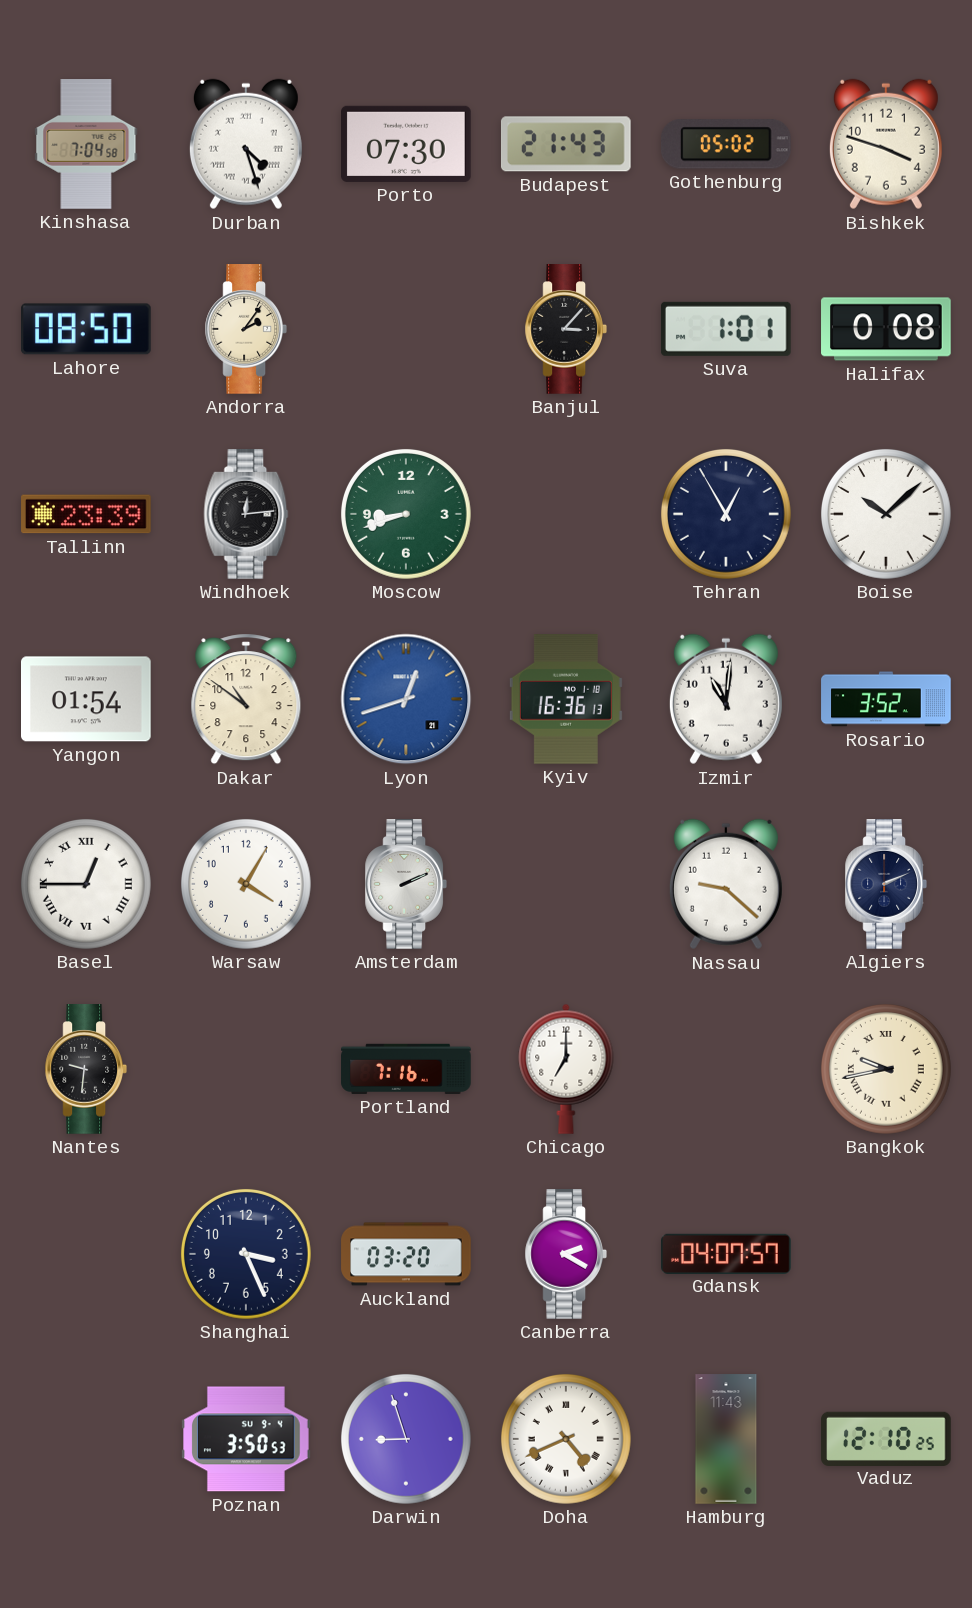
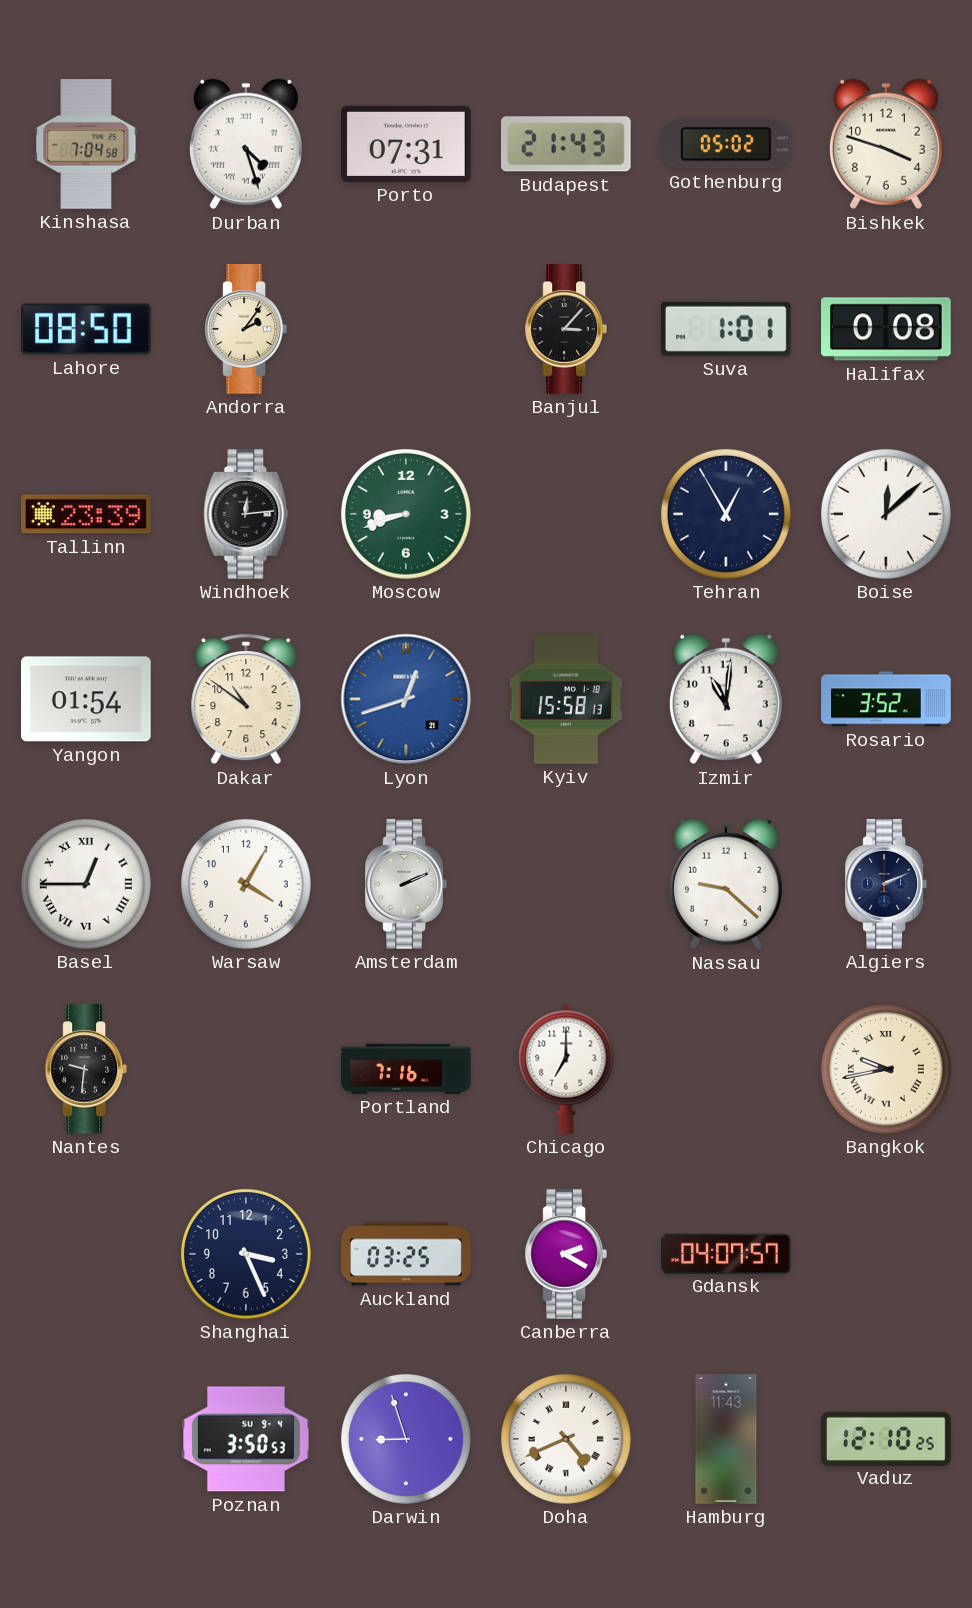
Porto: 07:30 -> 07:31 (407, 144)
Boise: 10:08 -> 12:08 (886, 514)
Kyiv: 16:36 -> 15:58 (566, 700)
Auckland: 03:20 -> 03:25 (406, 1254)
